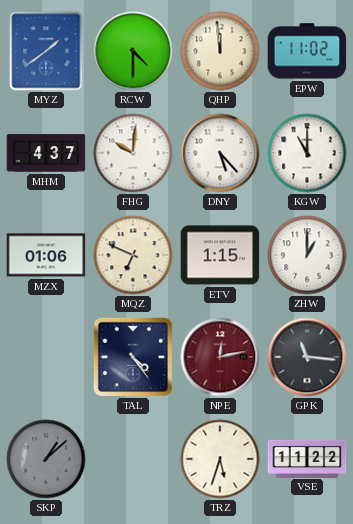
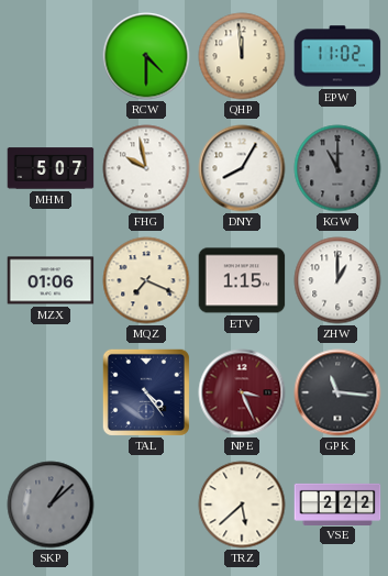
MYZ: 1:39 -> none (46, 51)
MHM: 4:37 -> 5:07 (51, 168)
FHG: 10:01 -> 9:58 (146, 168)
DNY: 5:23 -> 8:05 (242, 168)
KGW dial: white -> grey (337, 168)
MQZ: 6:49 -> 7:19 (146, 280)
NPE: 12:13 -> 3:26 (242, 392)
TRZ: 5:33 -> 5:38 (242, 505)
VSE: 11:22 -> 2:22 (337, 503)
